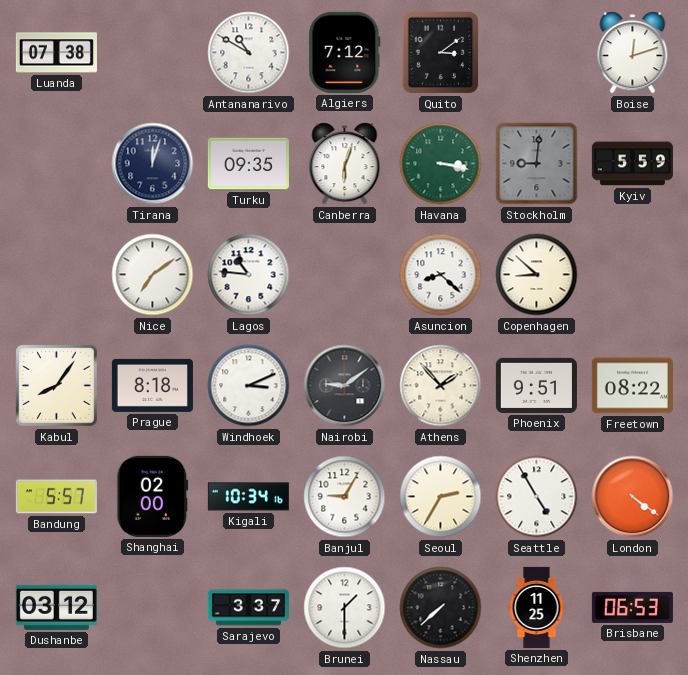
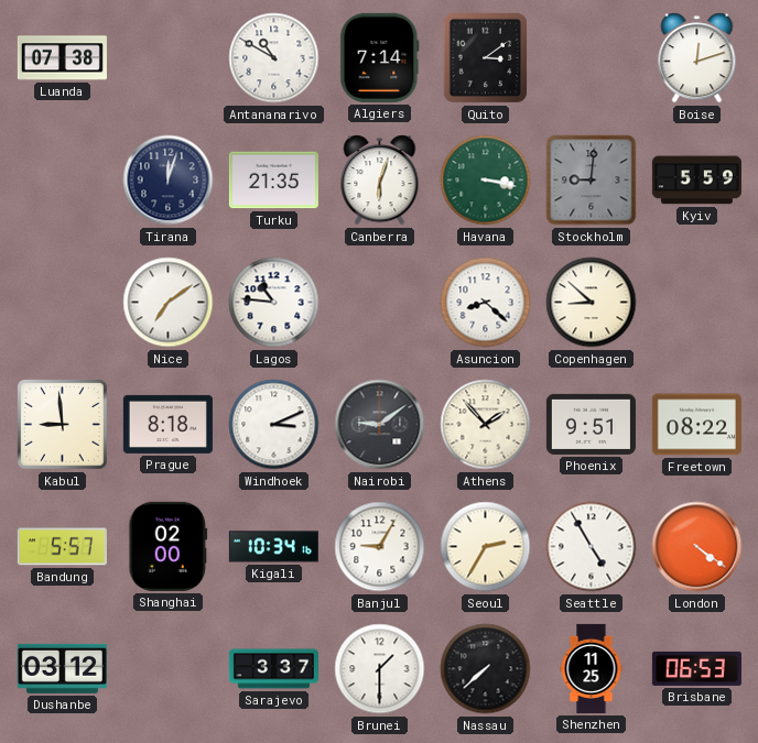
Algiers: 7:12 -> 7:14 (380, 57)
Turku: 09:35 -> 21:35 (273, 181)
Kabul: 8:06 -> 8:59 (63, 425)
